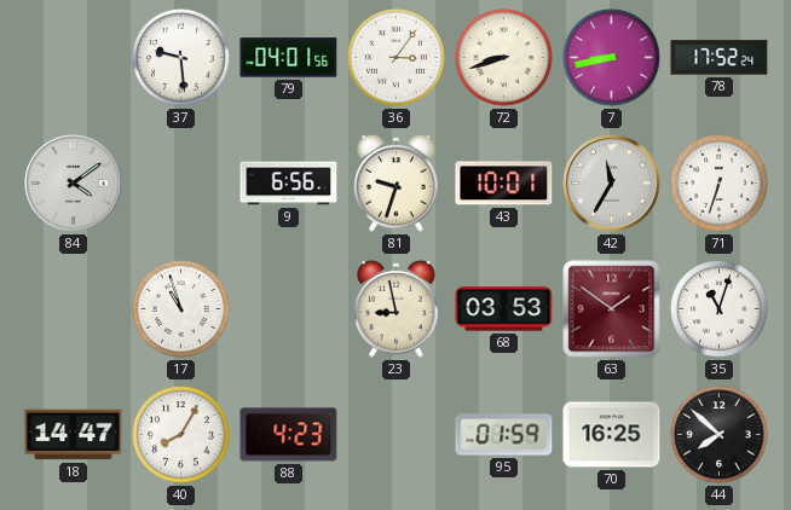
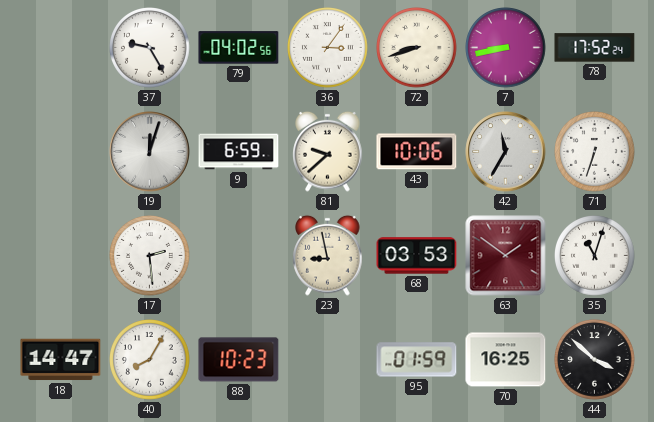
37: 9:29 -> 9:25 (150, 48)
79: 04:01 -> 04:02 (239, 48)
84: 4:09 -> none (74, 184)
19: none -> 12:03 (150, 152)
9: 6:56 -> 6:59 (239, 152)
81: 9:33 -> 9:38 (328, 151)
43: 10:01 -> 10:06 (417, 152)
17: 10:57 -> 2:29 (150, 256)
88: 4:23 -> 10:23 (239, 360)
44: 7:52 -> 3:52 (595, 360)
